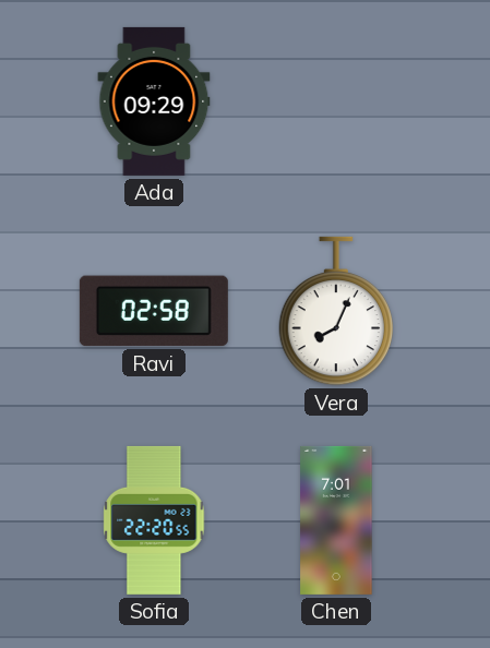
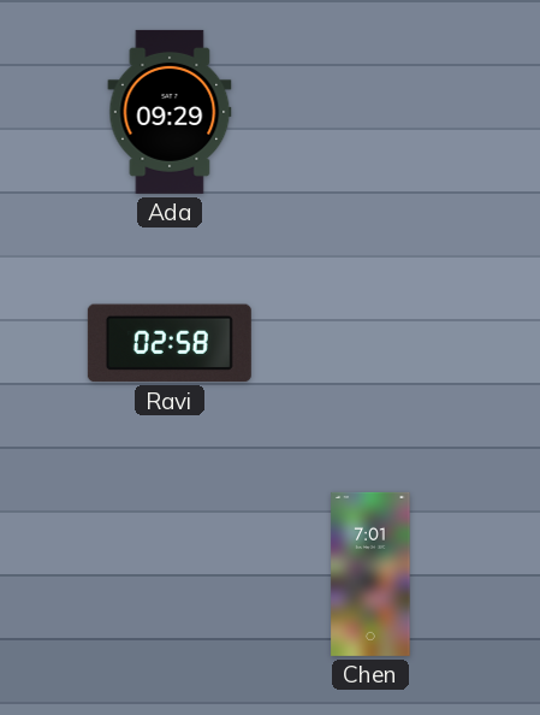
Vera: 8:04 -> none (335, 311)
Sofia: 22:20 -> none (154, 520)
